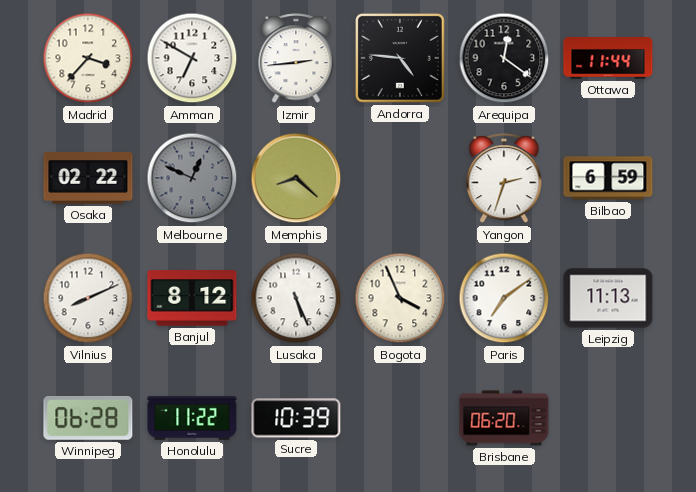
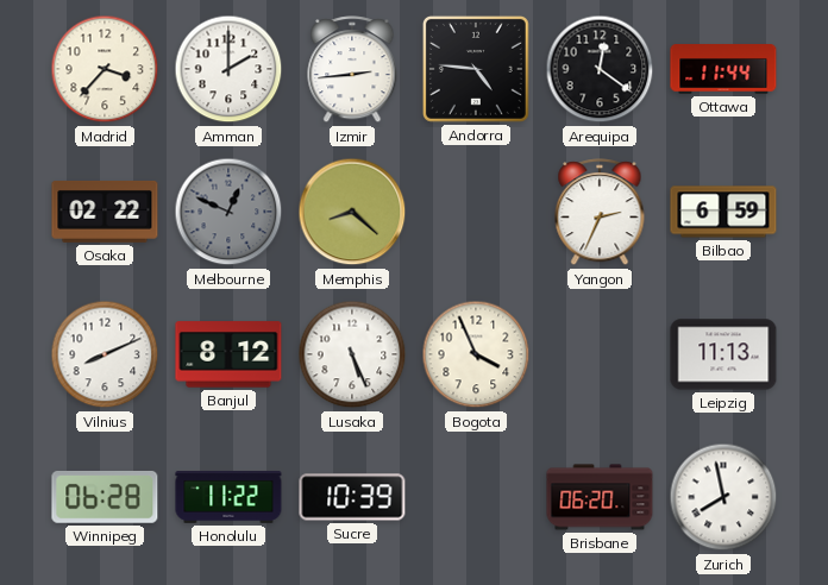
Amman: 6:50 -> 2:00 (228, 69)
Yangon: 2:33 -> 2:34 (600, 213)
Paris: 7:09 -> none (504, 298)
Zurich: none -> 7:58 (723, 497)
